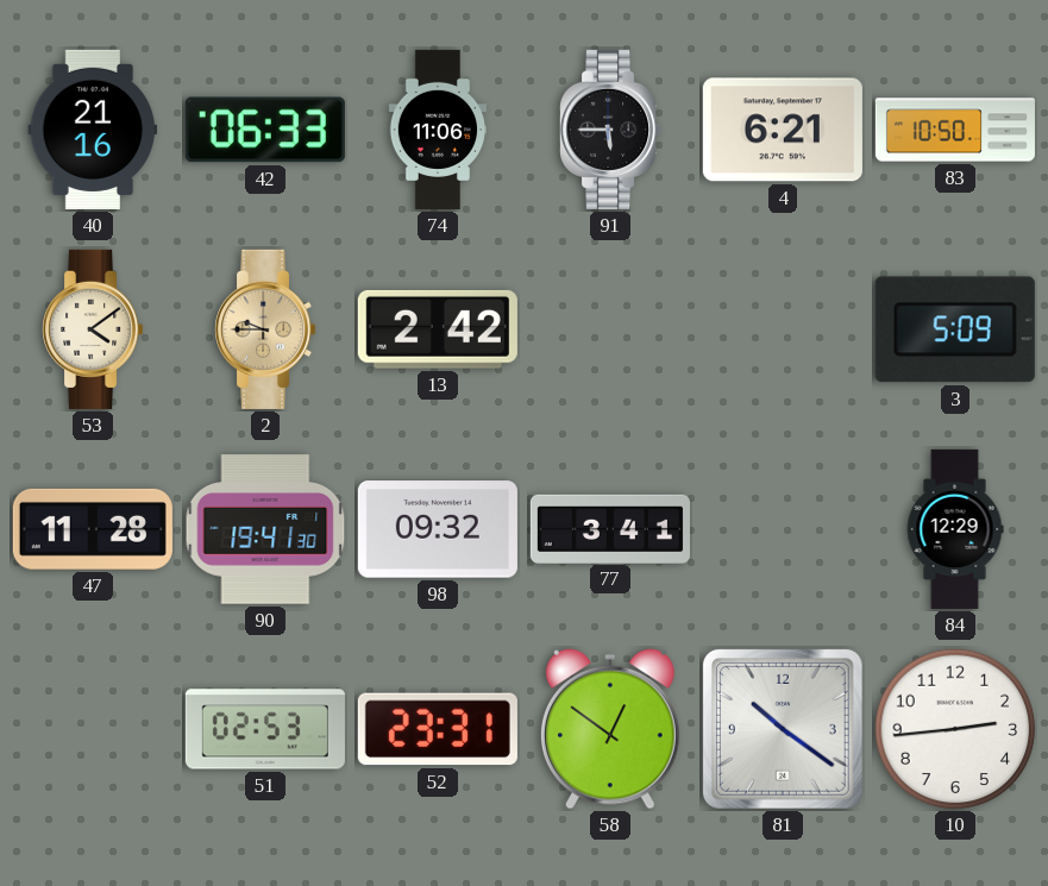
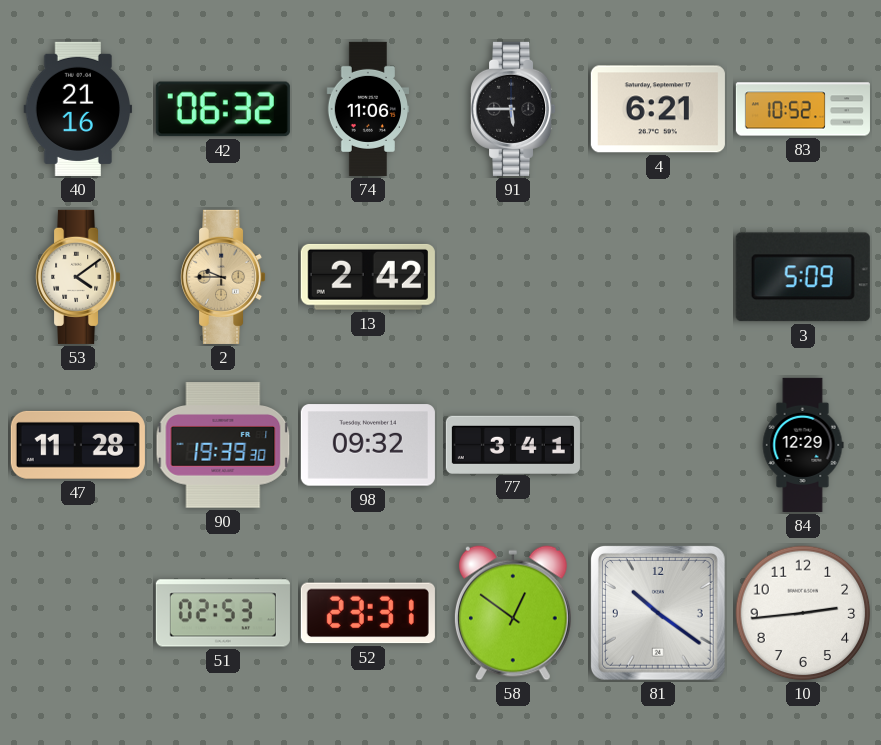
42: 06:33 -> 06:32 (223, 109)
83: 10:50 -> 10:52 (803, 109)
90: 19:41 -> 19:39 (223, 445)
